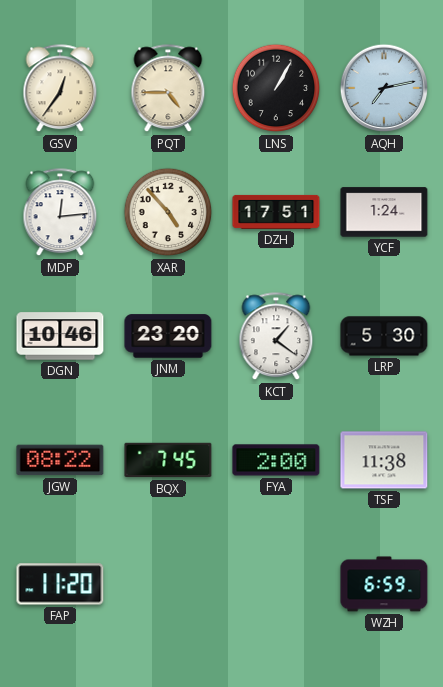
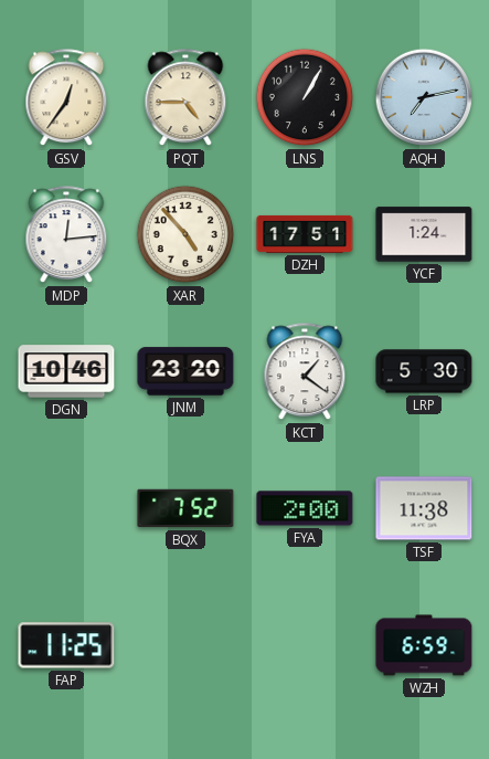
JGW: 08:22 -> none (60, 460)
BQX: 7:45 -> 7:52 (185, 508)
FAP: 11:20 -> 11:25 (66, 645)
